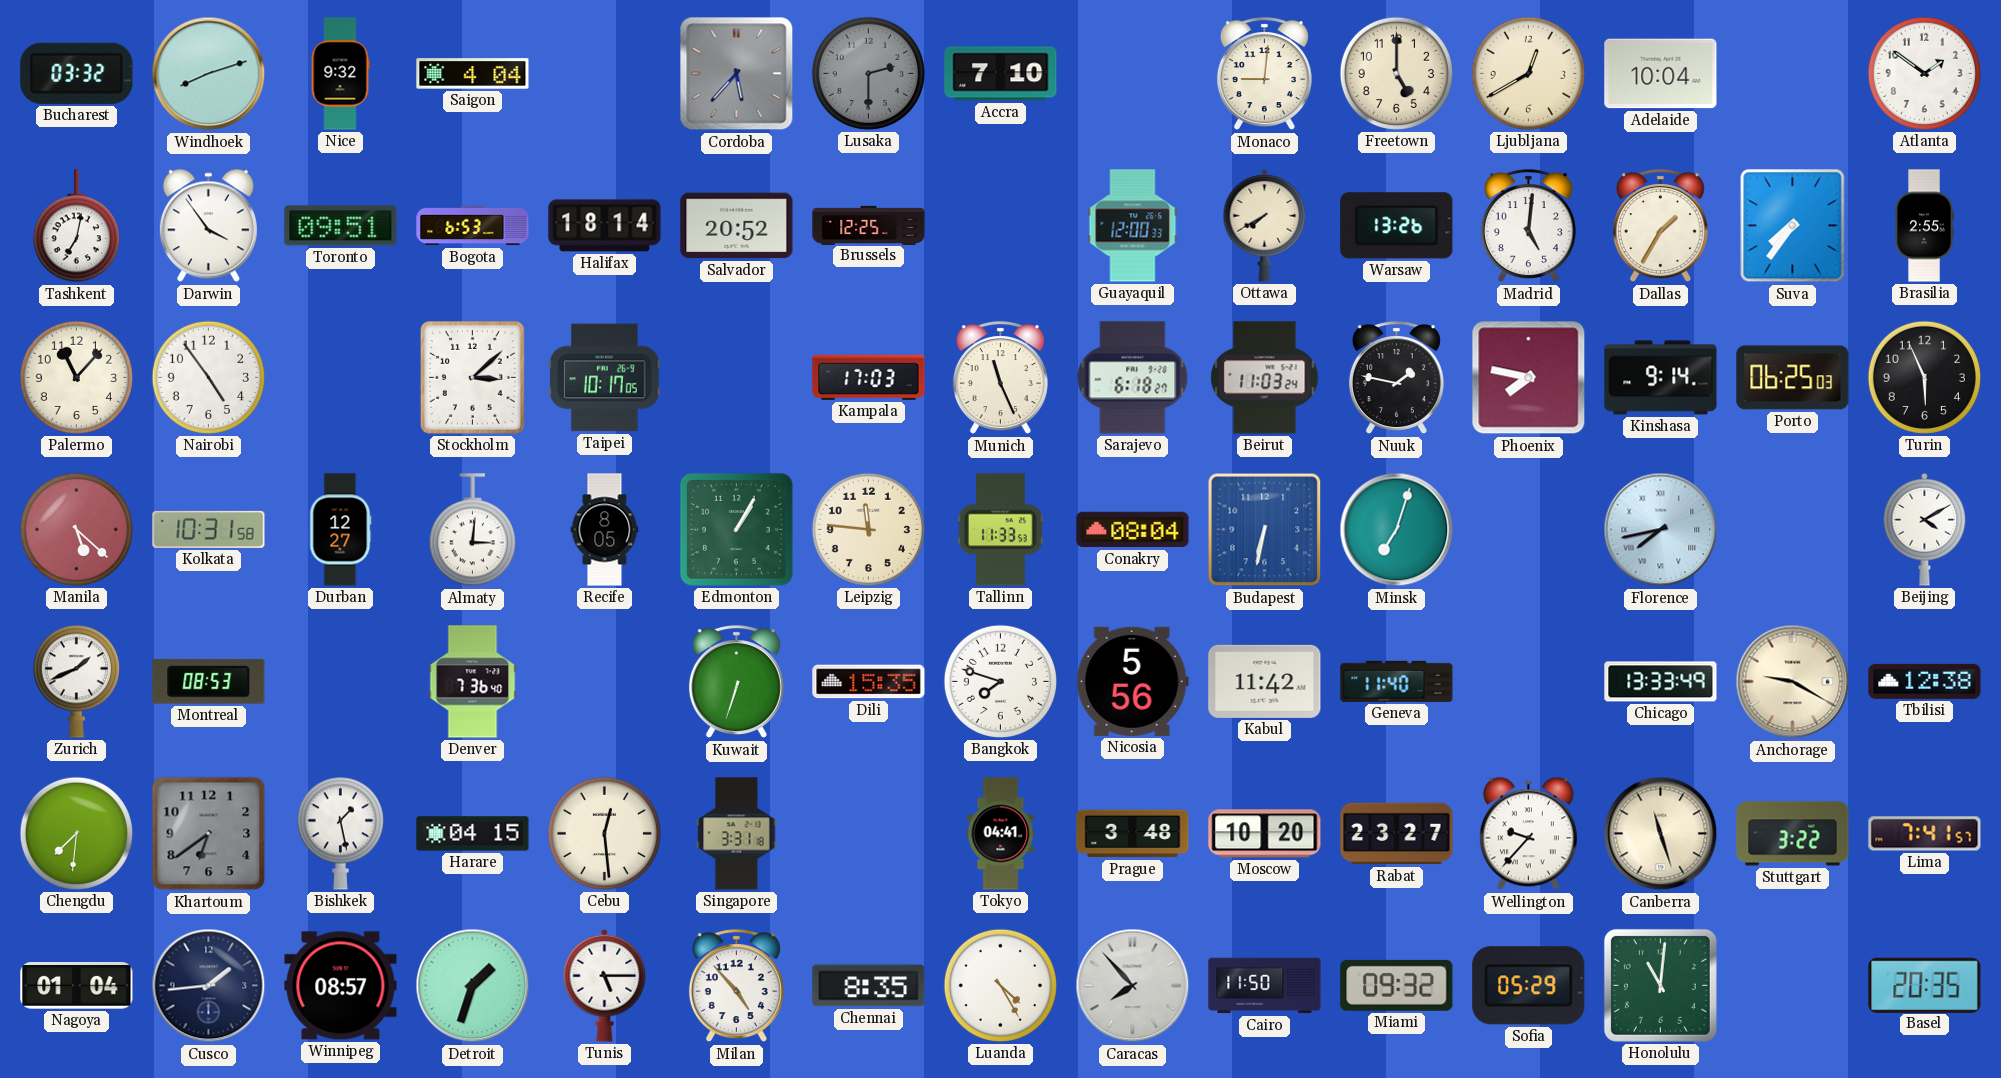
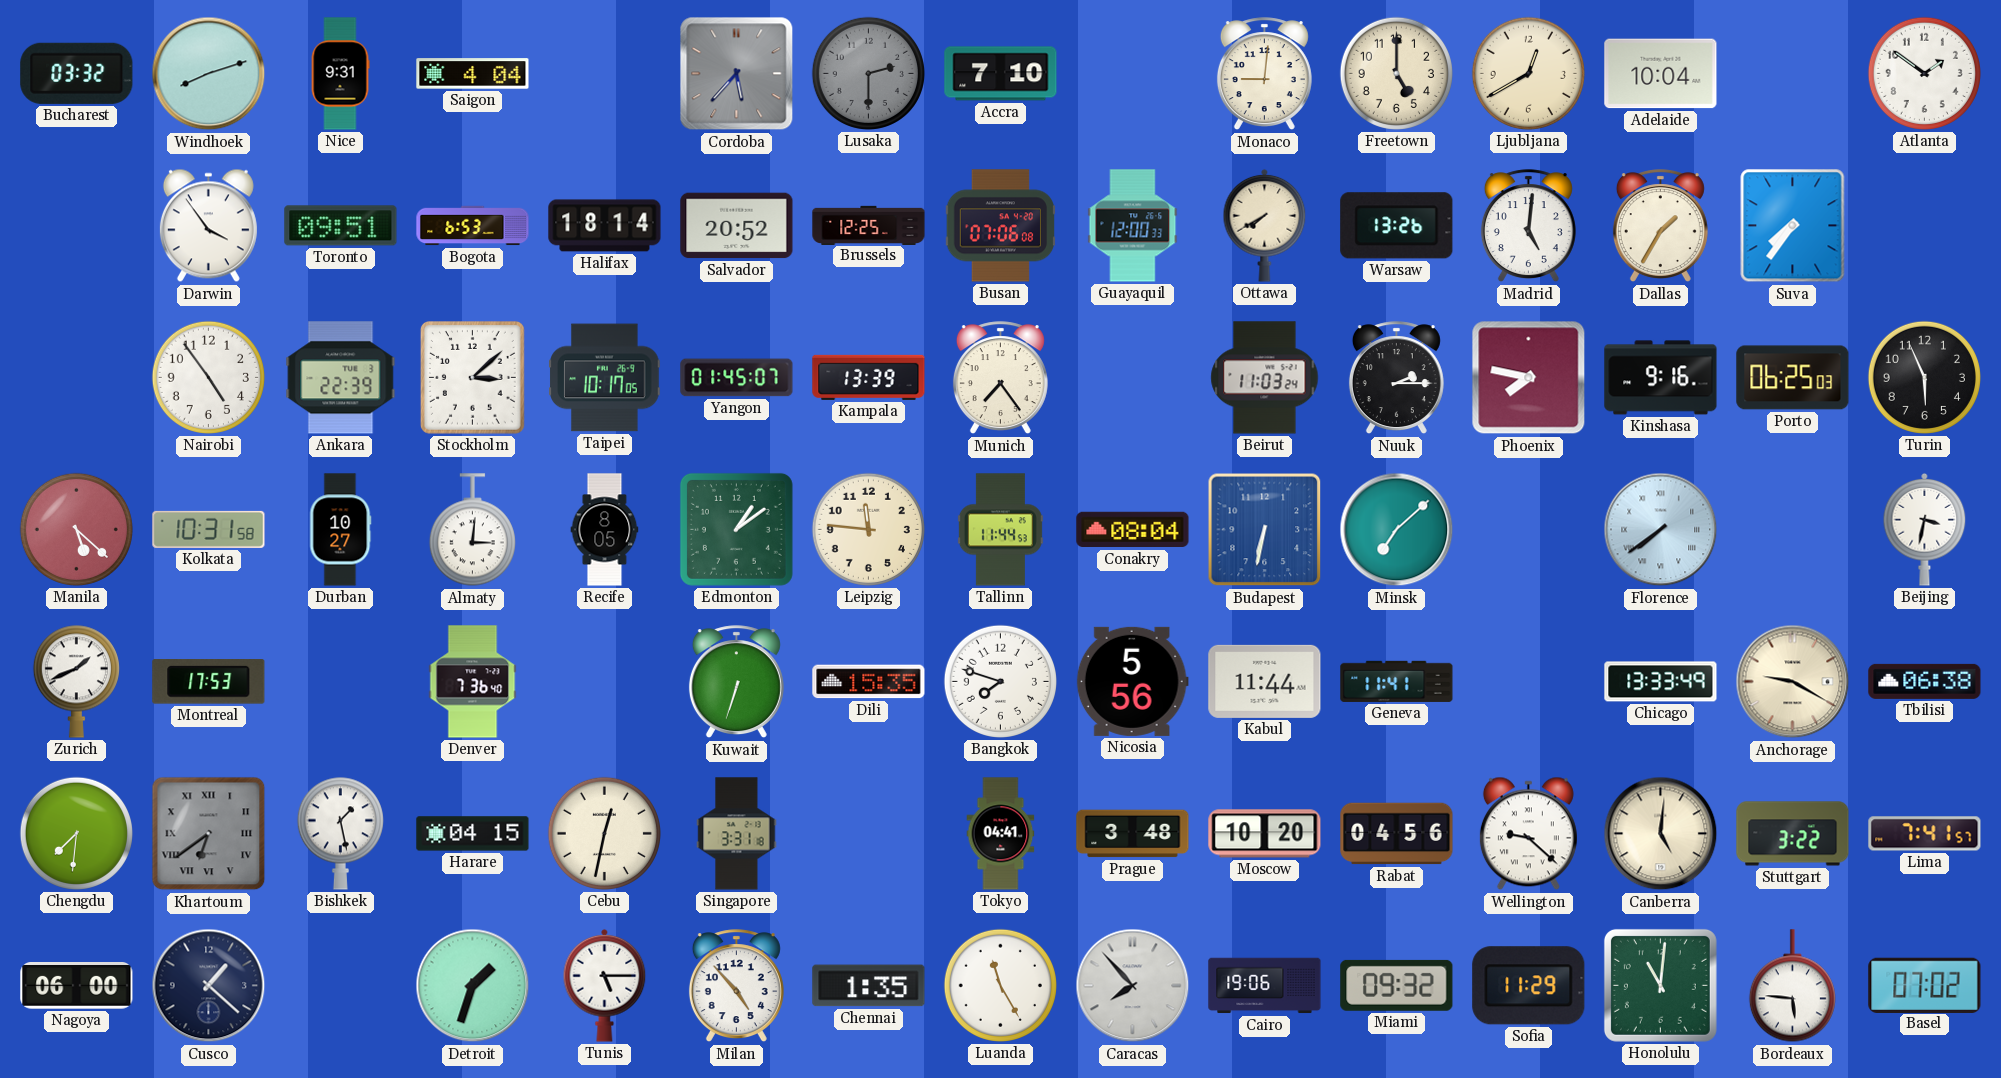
Nice: 9:32 -> 9:31 (340, 74)
Tashkent: 7:02 -> none (76, 226)
Busan: none -> 07:06 (1000, 226)
Brasilia: 2:55 -> none (1924, 226)
Palermo: 11:07 -> none (76, 377)
Ankara: none -> 22:39 (341, 378)
Yangon: none -> 01:45 (737, 378)
Kampala: 17:03 -> 13:39 (869, 377)
Munich: 11:26 -> 7:24 (1000, 378)
Sarajevo: 6:18 -> none (1133, 378)
Nuuk: 1:47 -> 2:15 (1396, 378)
Kinshasa: 9:14 -> 9:16 (1661, 378)
Durban: 12:27 -> 10:27 (340, 530)
Edmonton: 1:05 -> 1:09 (736, 529)
Tallinn: 11:33 -> 11:44 (1000, 530)
Minsk: 7:03 -> 7:08 (1397, 530)
Florence: 7:43 -> 7:39 (1661, 530)
Beijing: 4:10 -> 3:32 (1925, 529)
Montreal: 08:53 -> 17:53 (209, 682)
Kabul: 11:42 -> 11:44 (1265, 681)
Geneva: 11:40 -> 11:41 (1397, 681)
Tbilisi: 12:38 -> 06:38 (1925, 681)
Khartoum numerals: Arabic -> Roman (209, 834)
Cebu: 12:29 -> 12:32 (604, 833)
Rabat: 23:27 -> 04:56 (1397, 834)
Wellington: 9:37 -> 9:22 (1528, 834)
Canberra: 11:27 -> 5:01 (1661, 834)
Nagoya: 01:04 -> 06:00 (77, 986)
Cusco: 1:44 -> 1:22 (209, 986)
Winnipeg: 08:57 -> none (341, 986)
Chennai: 8:35 -> 1:35 (869, 986)
Luanda: 4:25 -> 11:25 (1000, 985)
Cairo: 11:50 -> 19:06 (1265, 986)
Sofia: 05:29 -> 11:29 (1529, 986)
Bordeaux: none -> 5:46 (1792, 986)
Basel: 20:35 -> 07:02 (1925, 985)
